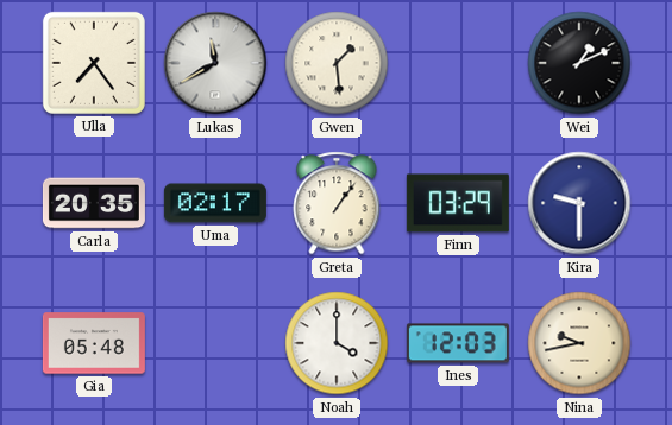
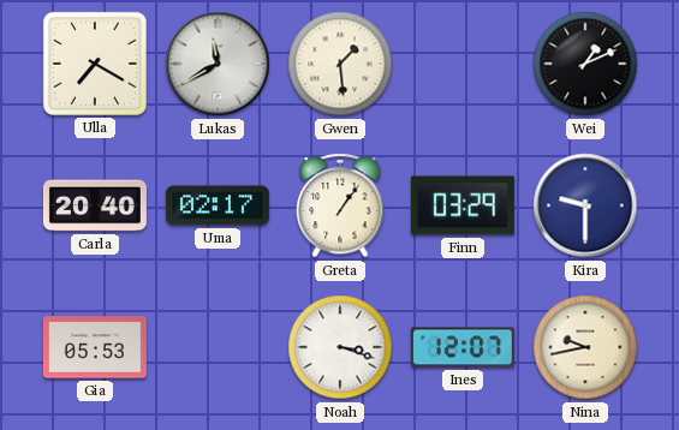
Ulla: 7:24 -> 7:20 (95, 64)
Carla: 20:35 -> 20:40 (95, 205)
Gia: 05:48 -> 05:53 (95, 347)
Noah: 4:00 -> 3:18 (340, 347)
Ines: 12:03 -> 12:07 (463, 347)
